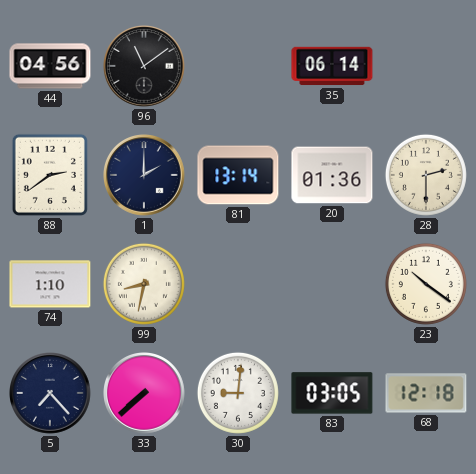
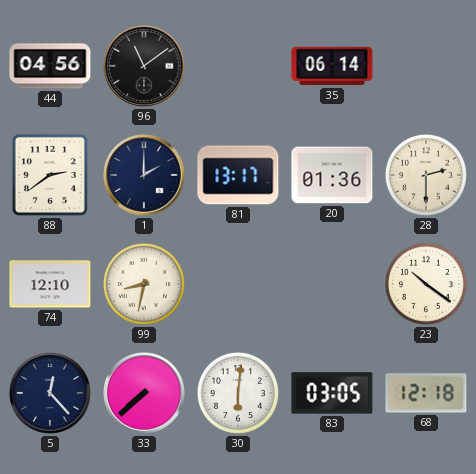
81: 13:14 -> 13:17 (238, 175)
74: 1:10 -> 12:10 (50, 284)
5: 7:23 -> 12:23 (51, 394)
30: 9:01 -> 6:01 (238, 393)
